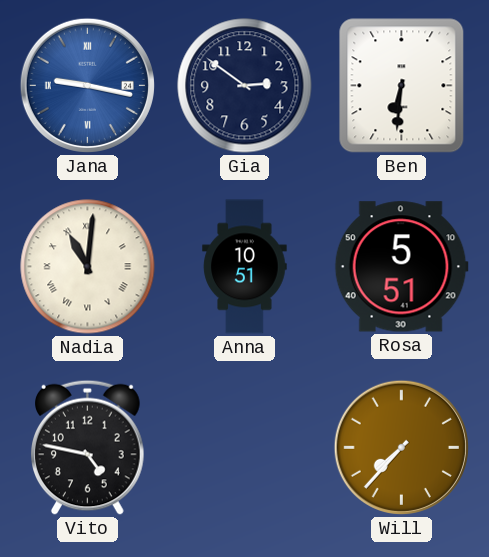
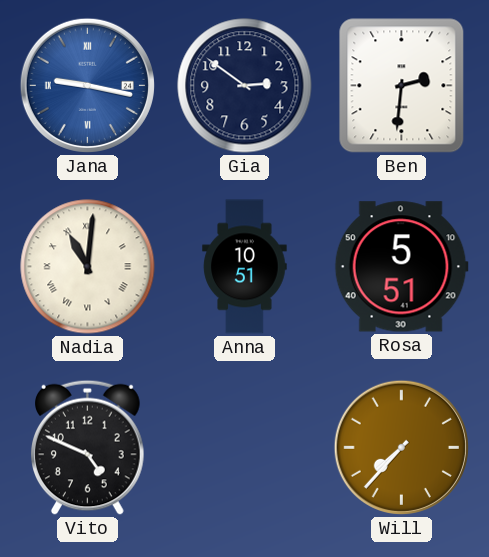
Ben: 6:31 -> 2:31 (402, 86)
Vito: 4:47 -> 4:49 (88, 447)
